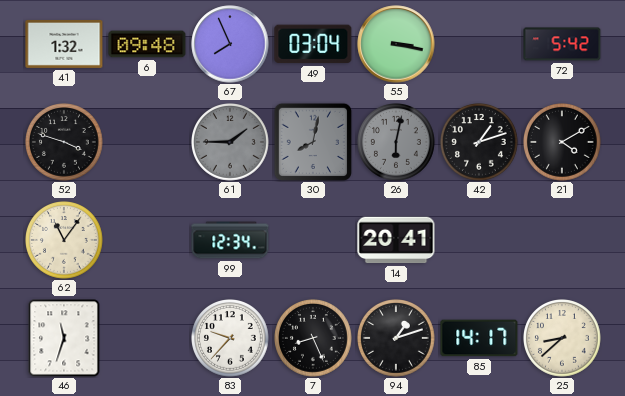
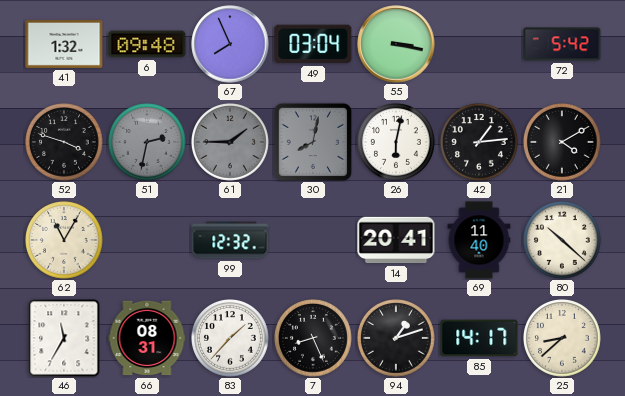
51: none -> 2:32 (148, 143)
26 dial: grey -> white (397, 143)
42: 1:12 -> 1:14 (480, 143)
62: 11:06 -> 11:05 (65, 241)
99: 12:34 -> 12:32 (230, 240)
69: none -> 11:40 (479, 240)
80: none -> 10:22 (563, 241)
46: 11:33 -> 11:35 (64, 338)
66: none -> 08:31 (147, 338)
83: 9:37 -> 1:37 (231, 339)
